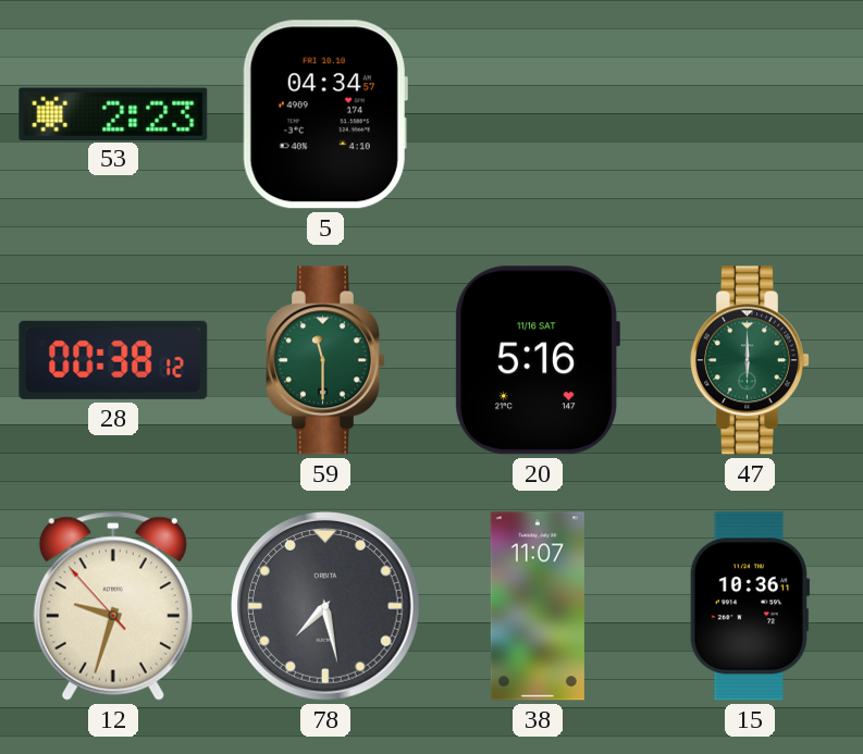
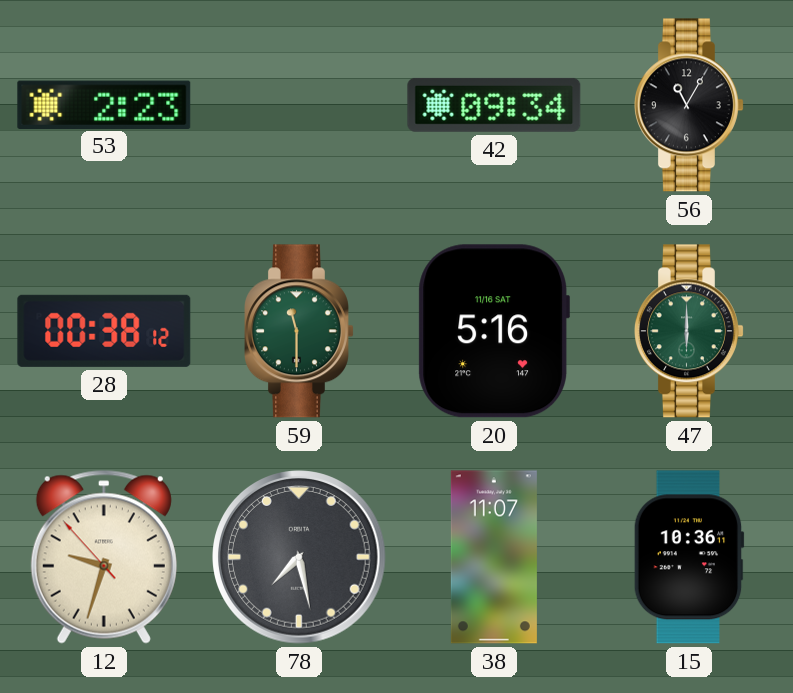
5: 04:34 -> none (325, 114)
42: none -> 09:34 (494, 105)
56: none -> 11:05 (690, 105)
